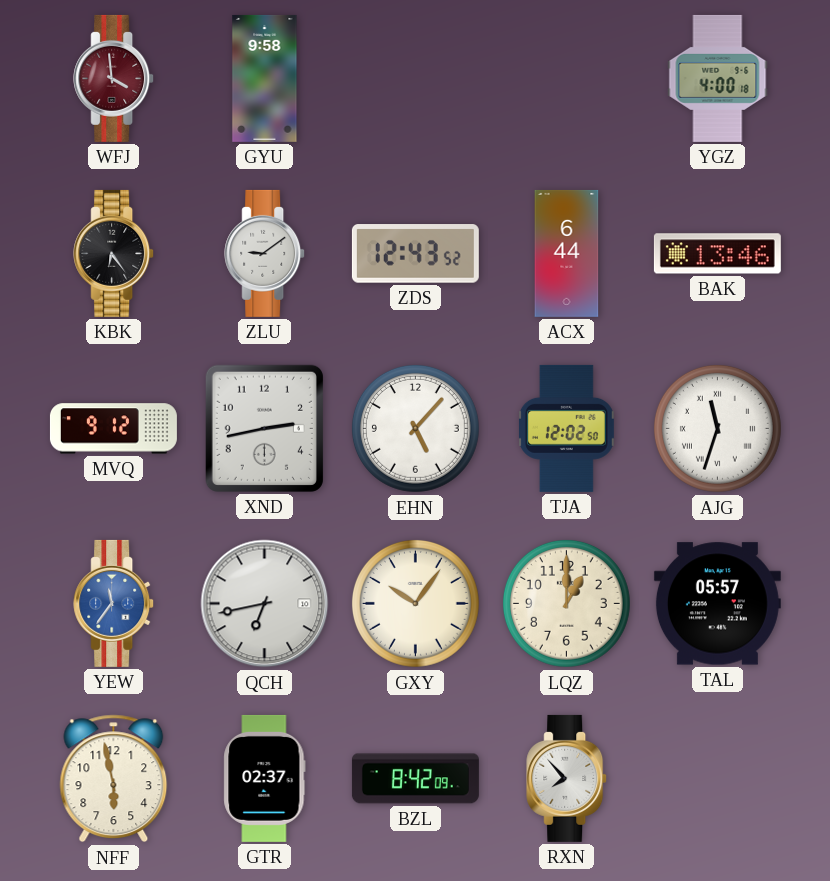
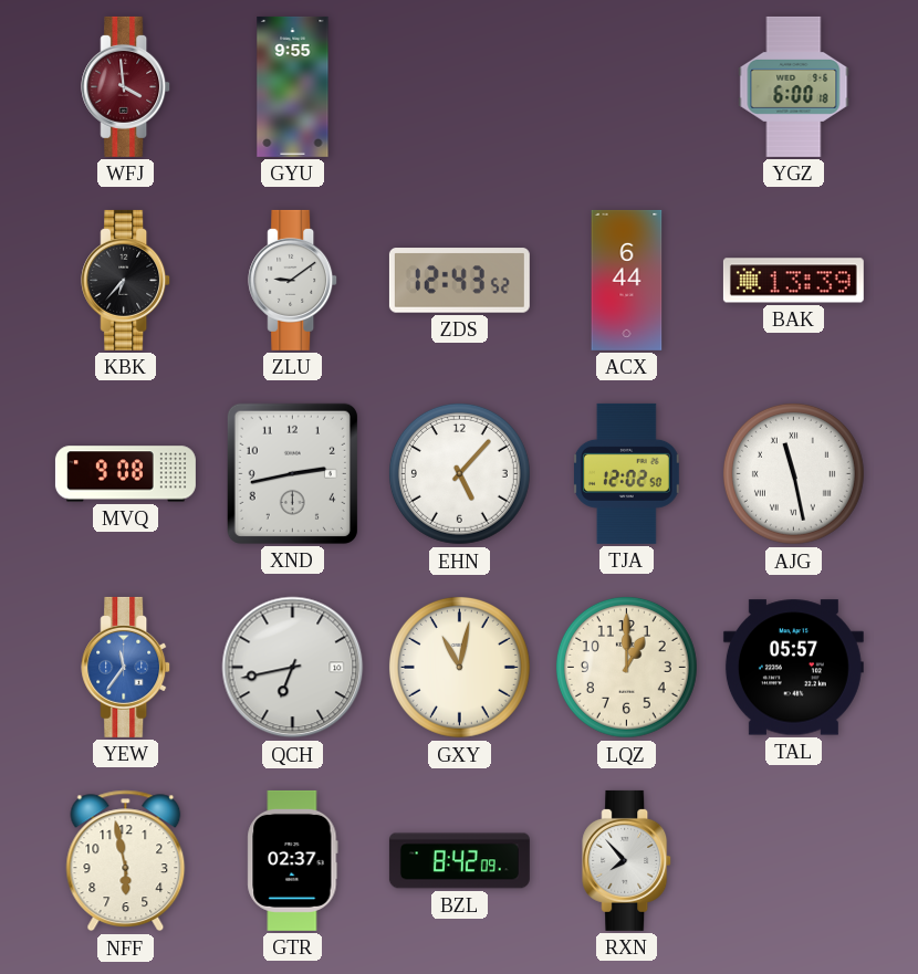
GYU: 9:58 -> 9:55 (293, 86)
YGZ: 4:00 -> 6:00 (794, 86)
KBK: 6:24 -> 6:37 (126, 280)
BAK: 13:46 -> 13:39 (793, 281)
MVQ: 9:12 -> 9:08 (125, 474)
AJG: 11:33 -> 11:28 (793, 473)
GXY: 10:06 -> 11:02 (459, 667)
